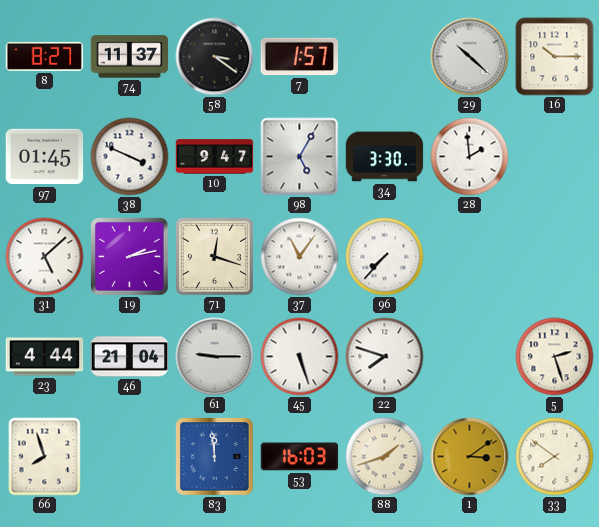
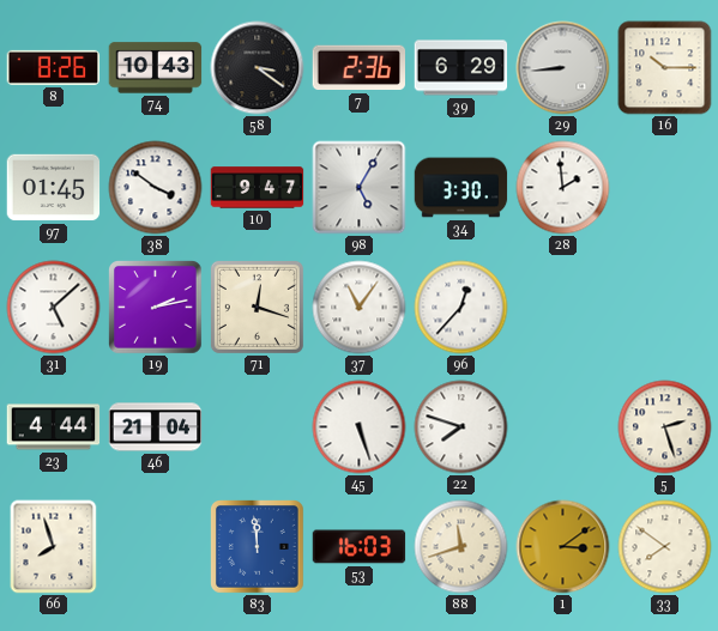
8: 8:27 -> 8:26 (54, 67)
74: 11:37 -> 10:43 (156, 68)
7: 1:57 -> 2:36 (358, 68)
39: none -> 6:29 (461, 68)
29: 10:22 -> 8:44 (563, 68)
38: 3:49 -> 3:51 (156, 188)
96: 7:37 -> 12:37 (461, 308)
61: 9:15 -> none (215, 357)
88: 1:42 -> 11:42 (461, 547)
